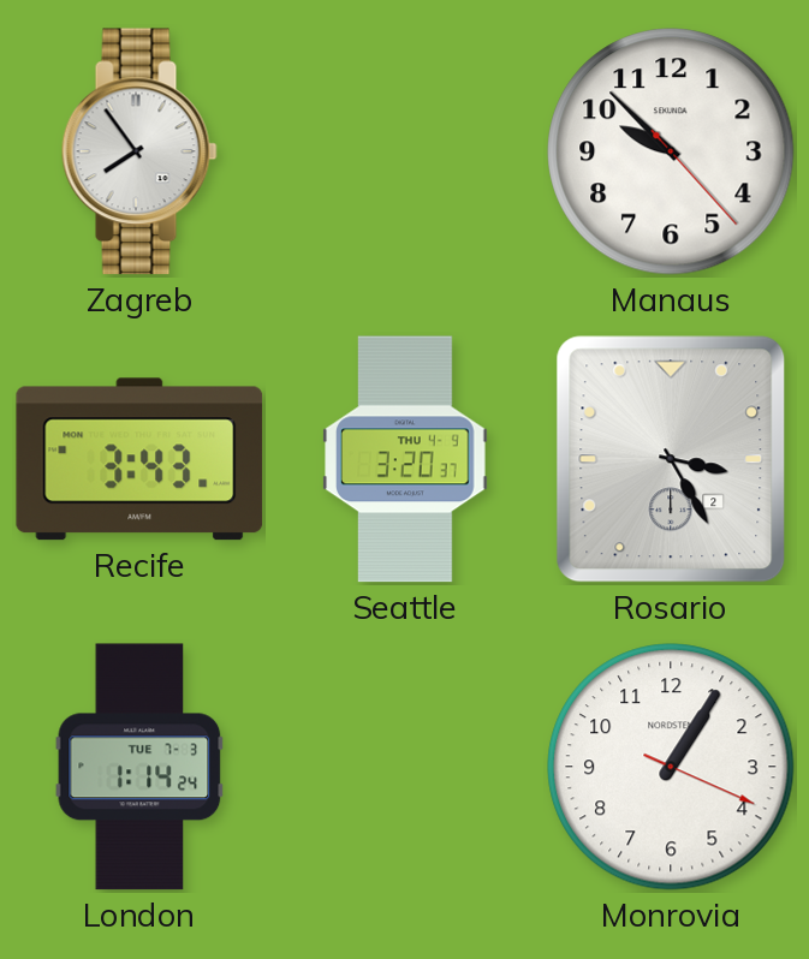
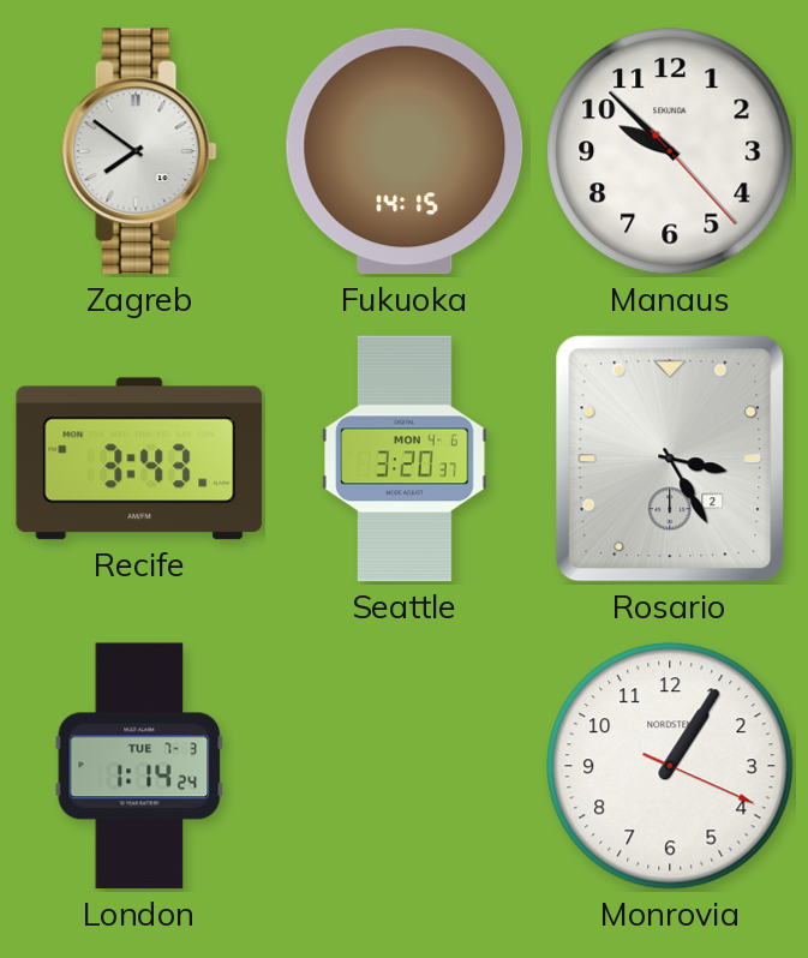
Zagreb: 7:54 -> 7:51 (139, 151)
Fukuoka: none -> 14:15 (405, 151)
Seattle date: THU 4-9 -> MON 4-6 (405, 459)
